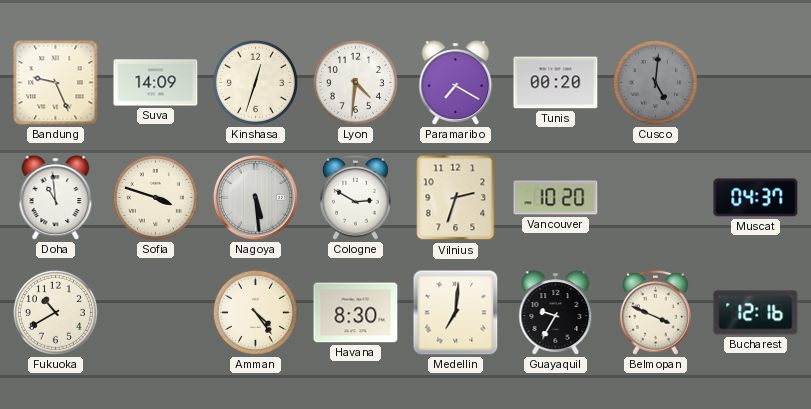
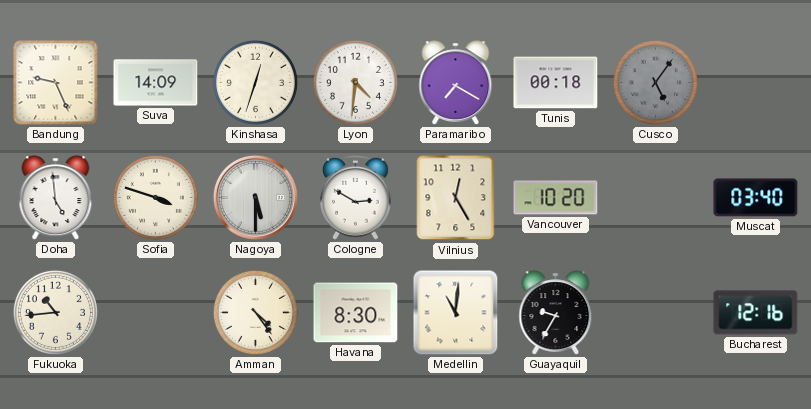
Tunis: 00:20 -> 00:18 (556, 83)
Cusco: 5:01 -> 5:06 (655, 82)
Doha: 10:59 -> 4:59 (56, 198)
Nagoya: 5:29 -> 5:30 (255, 197)
Vilnius: 2:33 -> 12:25 (456, 198)
Muscat: 04:37 -> 03:40 (756, 198)
Fukuoka: 10:40 -> 10:44 (55, 312)
Medellin: 7:01 -> 11:01 (456, 313)
Belmopan: 3:49 -> none (655, 312)
